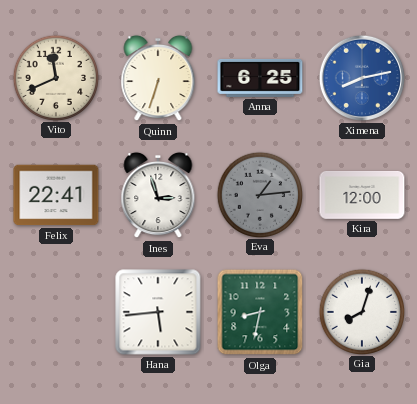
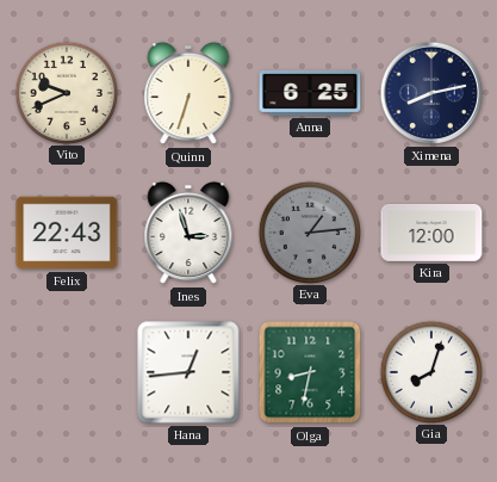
Vito: 11:41 -> 9:41 (66, 92)
Ximena dial: blue -> navy (431, 93)
Felix: 22:41 -> 22:43 (67, 233)
Hana: 5:44 -> 12:44 (188, 372)
